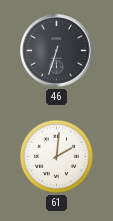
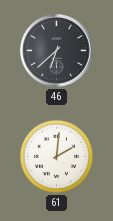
46: 6:33 -> 6:38 (57, 51)
